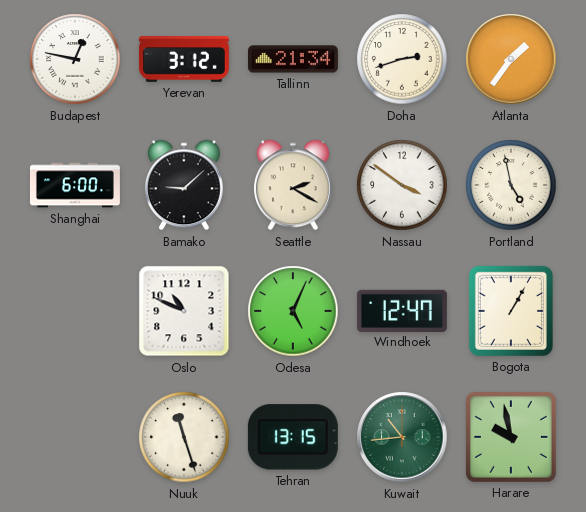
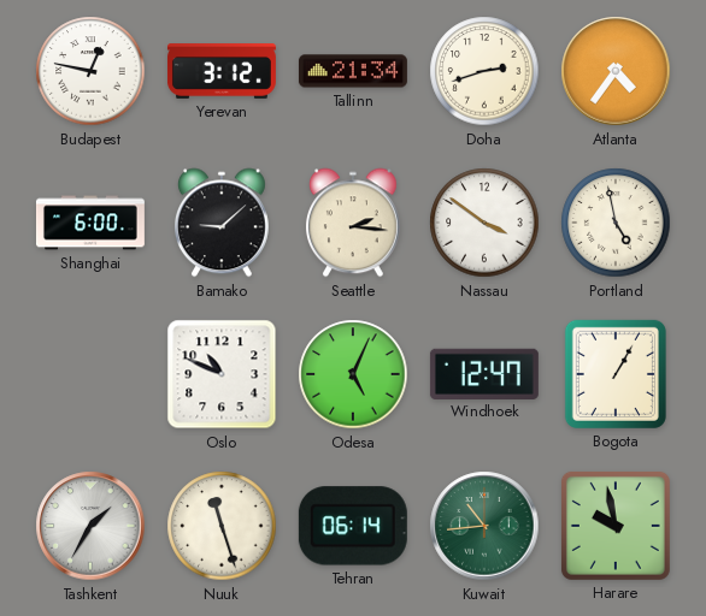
Atlanta: 1:36 -> 4:36 (616, 71)
Seattle: 2:20 -> 2:16 (353, 223)
Tashkent: none -> 1:35 (90, 526)
Tehran: 13:15 -> 06:14 (353, 526)
